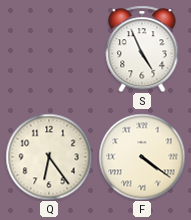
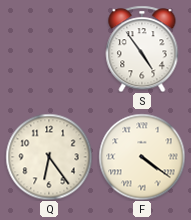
S: 4:56 -> 4:54 (142, 49)
